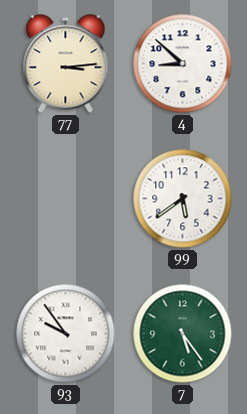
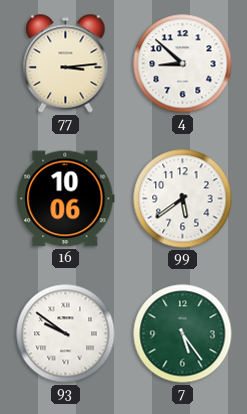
16: none -> 10:06 (66, 199)
93: 9:54 -> 9:51 (66, 334)
